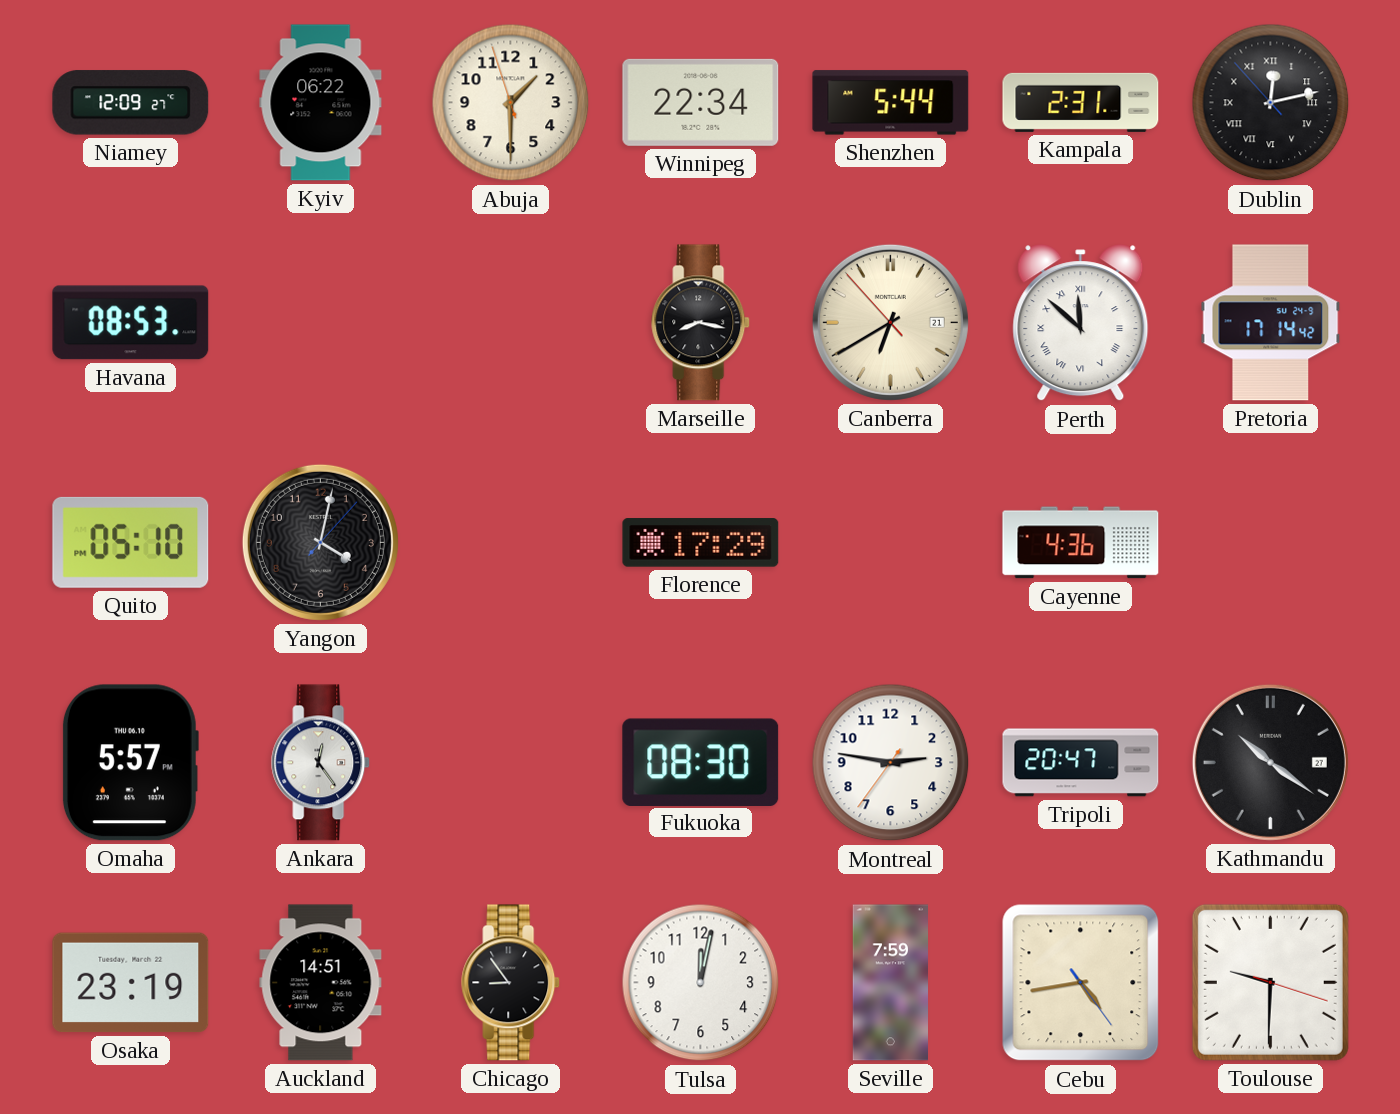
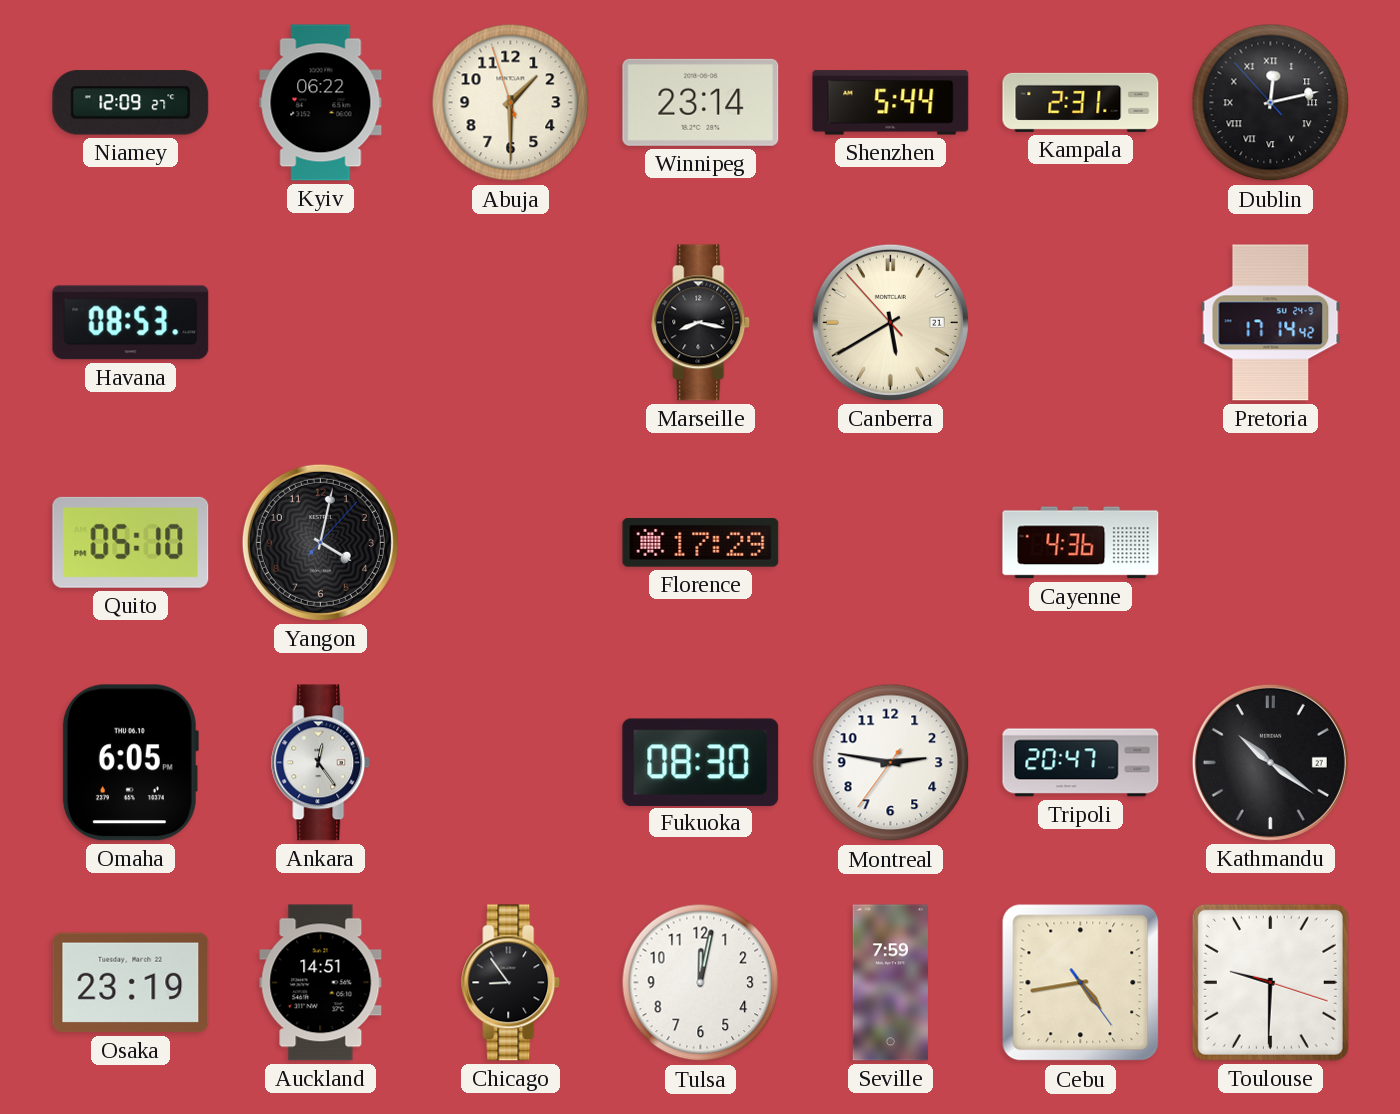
Winnipeg: 22:34 -> 23:14 (701, 102)
Canberra: 6:39 -> 5:39 (890, 322)
Perth: 11:52 -> none (1081, 323)
Omaha: 5:57 -> 6:05 (130, 763)
